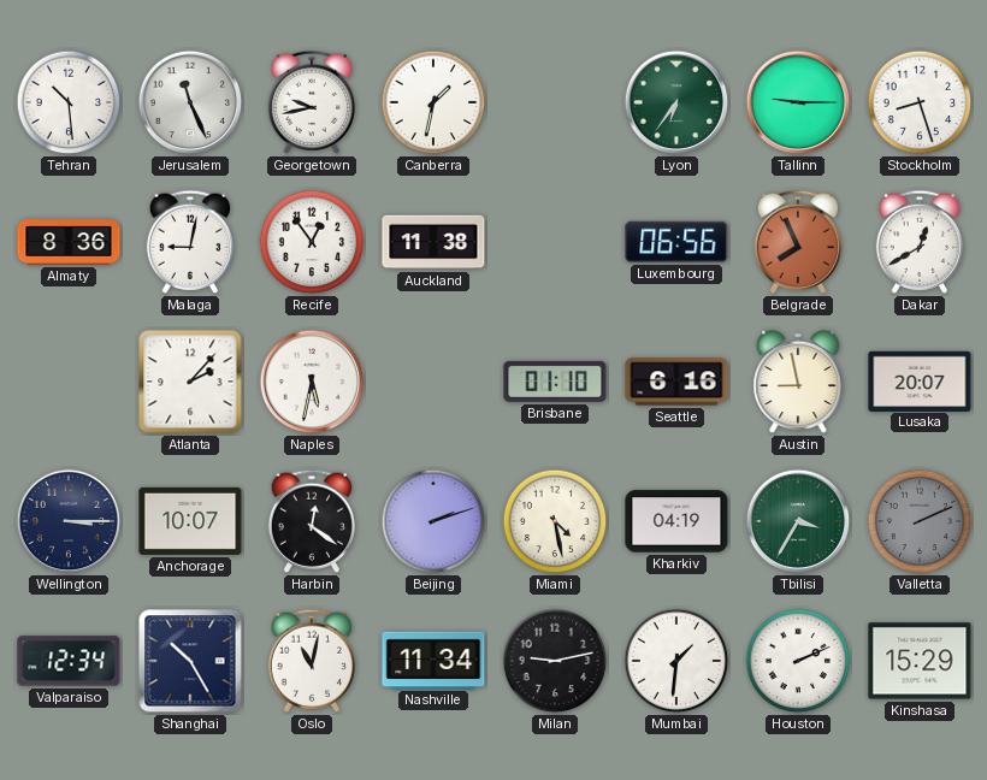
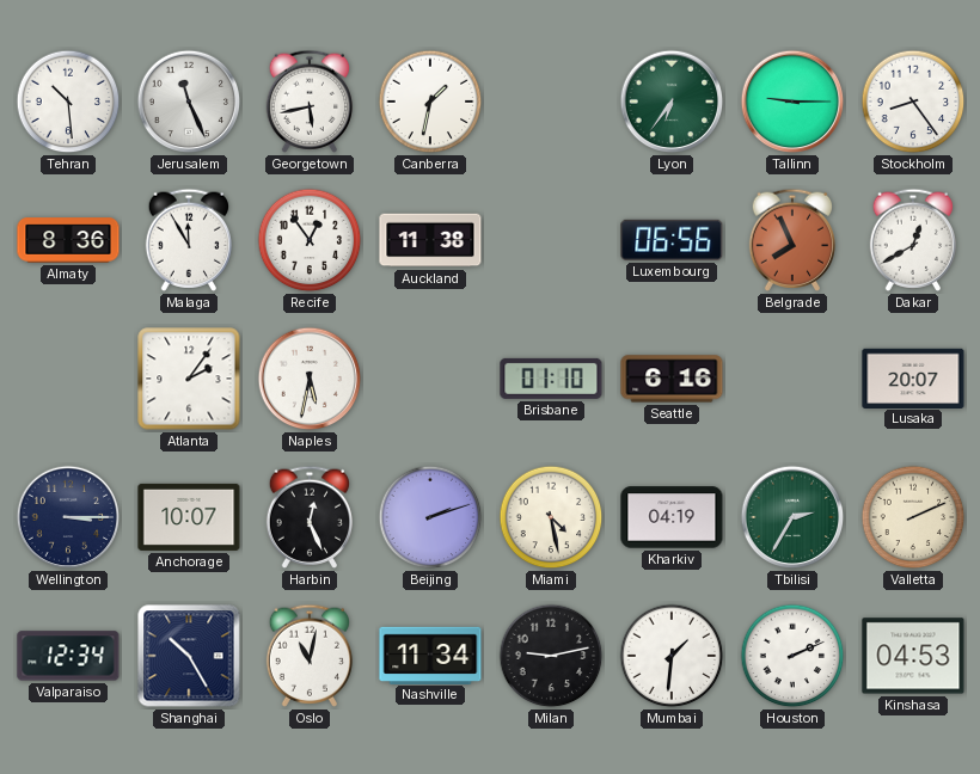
Georgetown: 9:43 -> 5:43 (310, 102)
Stockholm: 8:27 -> 8:24 (913, 102)
Malaga: 9:02 -> 11:55 (189, 240)
Atlanta: 2:07 -> 2:06 (189, 379)
Austin: 8:58 -> none (798, 382)
Harbin: 12:21 -> 12:26 (310, 517)
Tbilisi: 3:35 -> 2:35 (792, 517)
Valletta dial: grey -> cream (913, 517)
Kinshasa: 15:29 -> 04:53 (913, 656)
